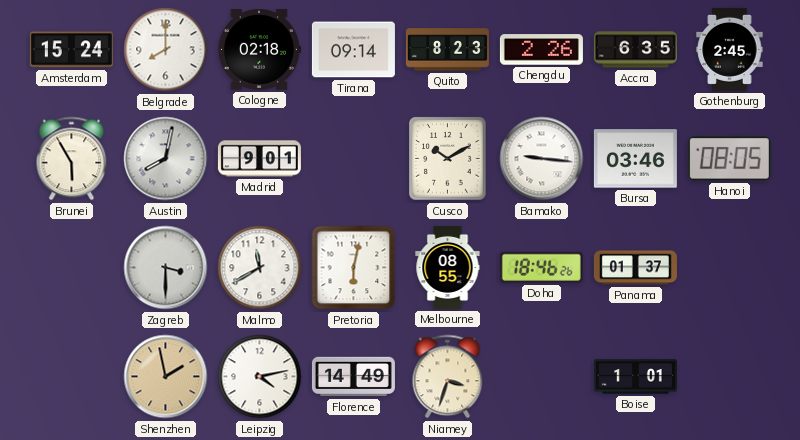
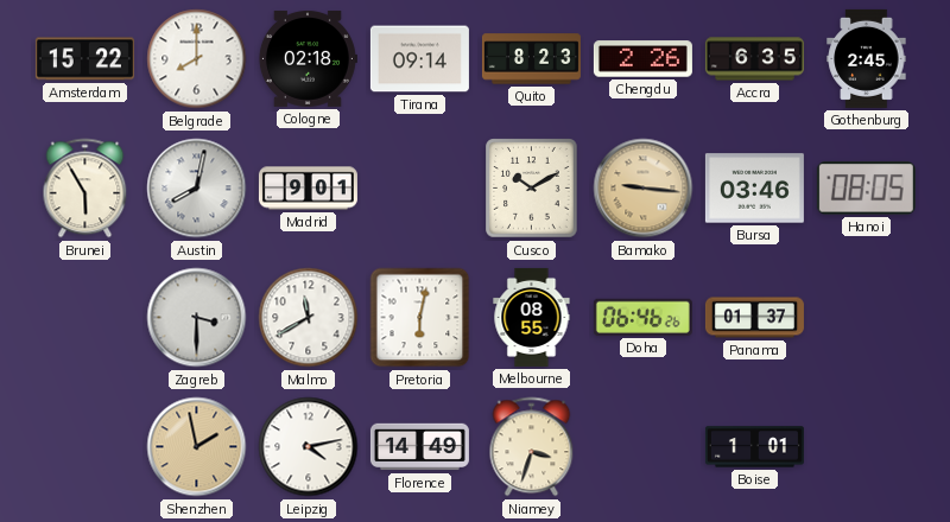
Amsterdam: 15:24 -> 15:22 (84, 59)
Bamako dial: white -> champagne (644, 189)
Doha: 18:46 -> 06:46 (642, 317)
